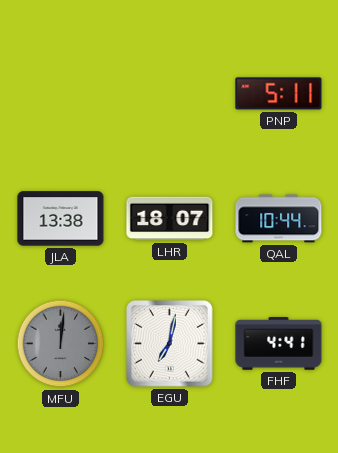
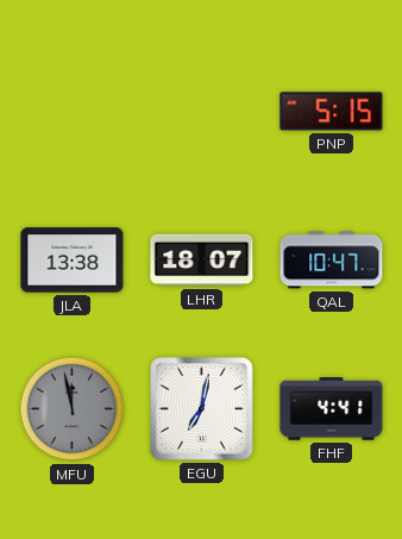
PNP: 5:11 -> 5:15 (332, 112)
QAL: 10:44 -> 10:47 (332, 261)
MFU: 12:01 -> 11:58 (73, 409)
